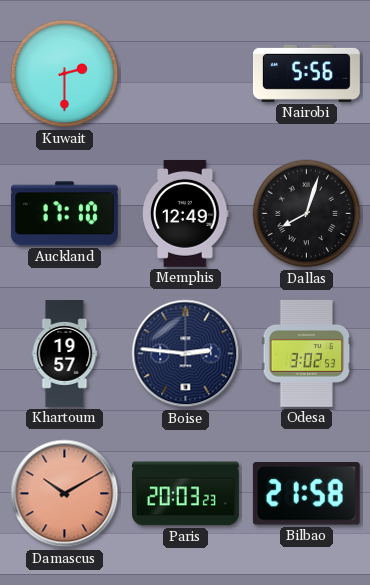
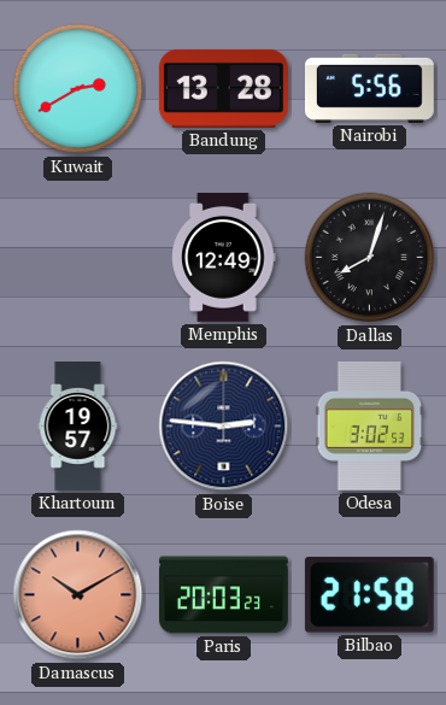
Kuwait: 2:30 -> 2:40 (78, 89)
Bandung: none -> 13:28 (223, 88)
Auckland: 17:10 -> none (64, 214)
